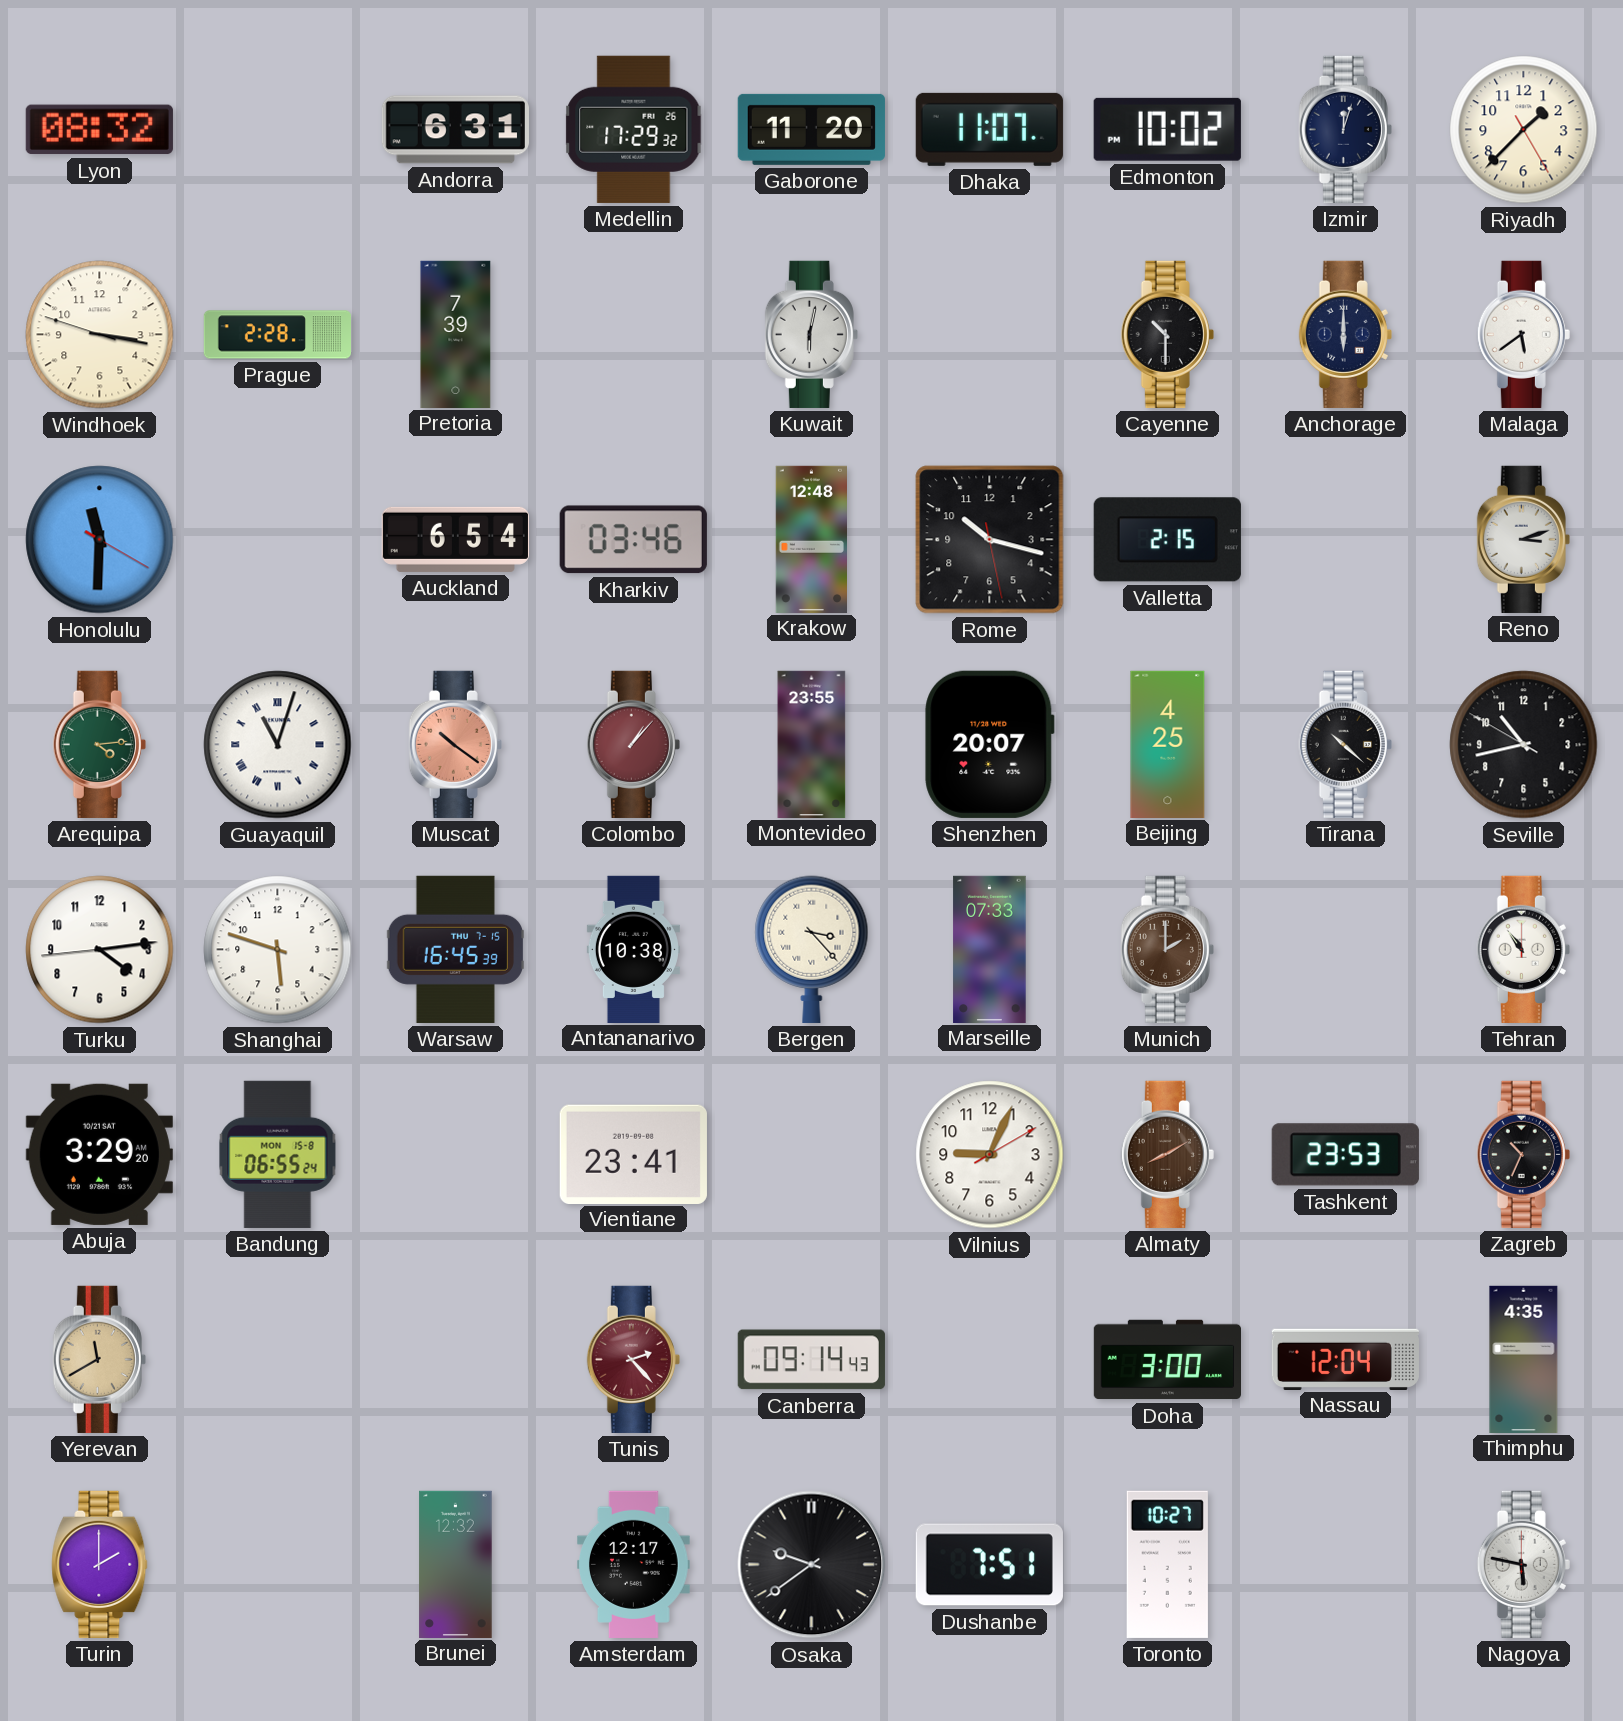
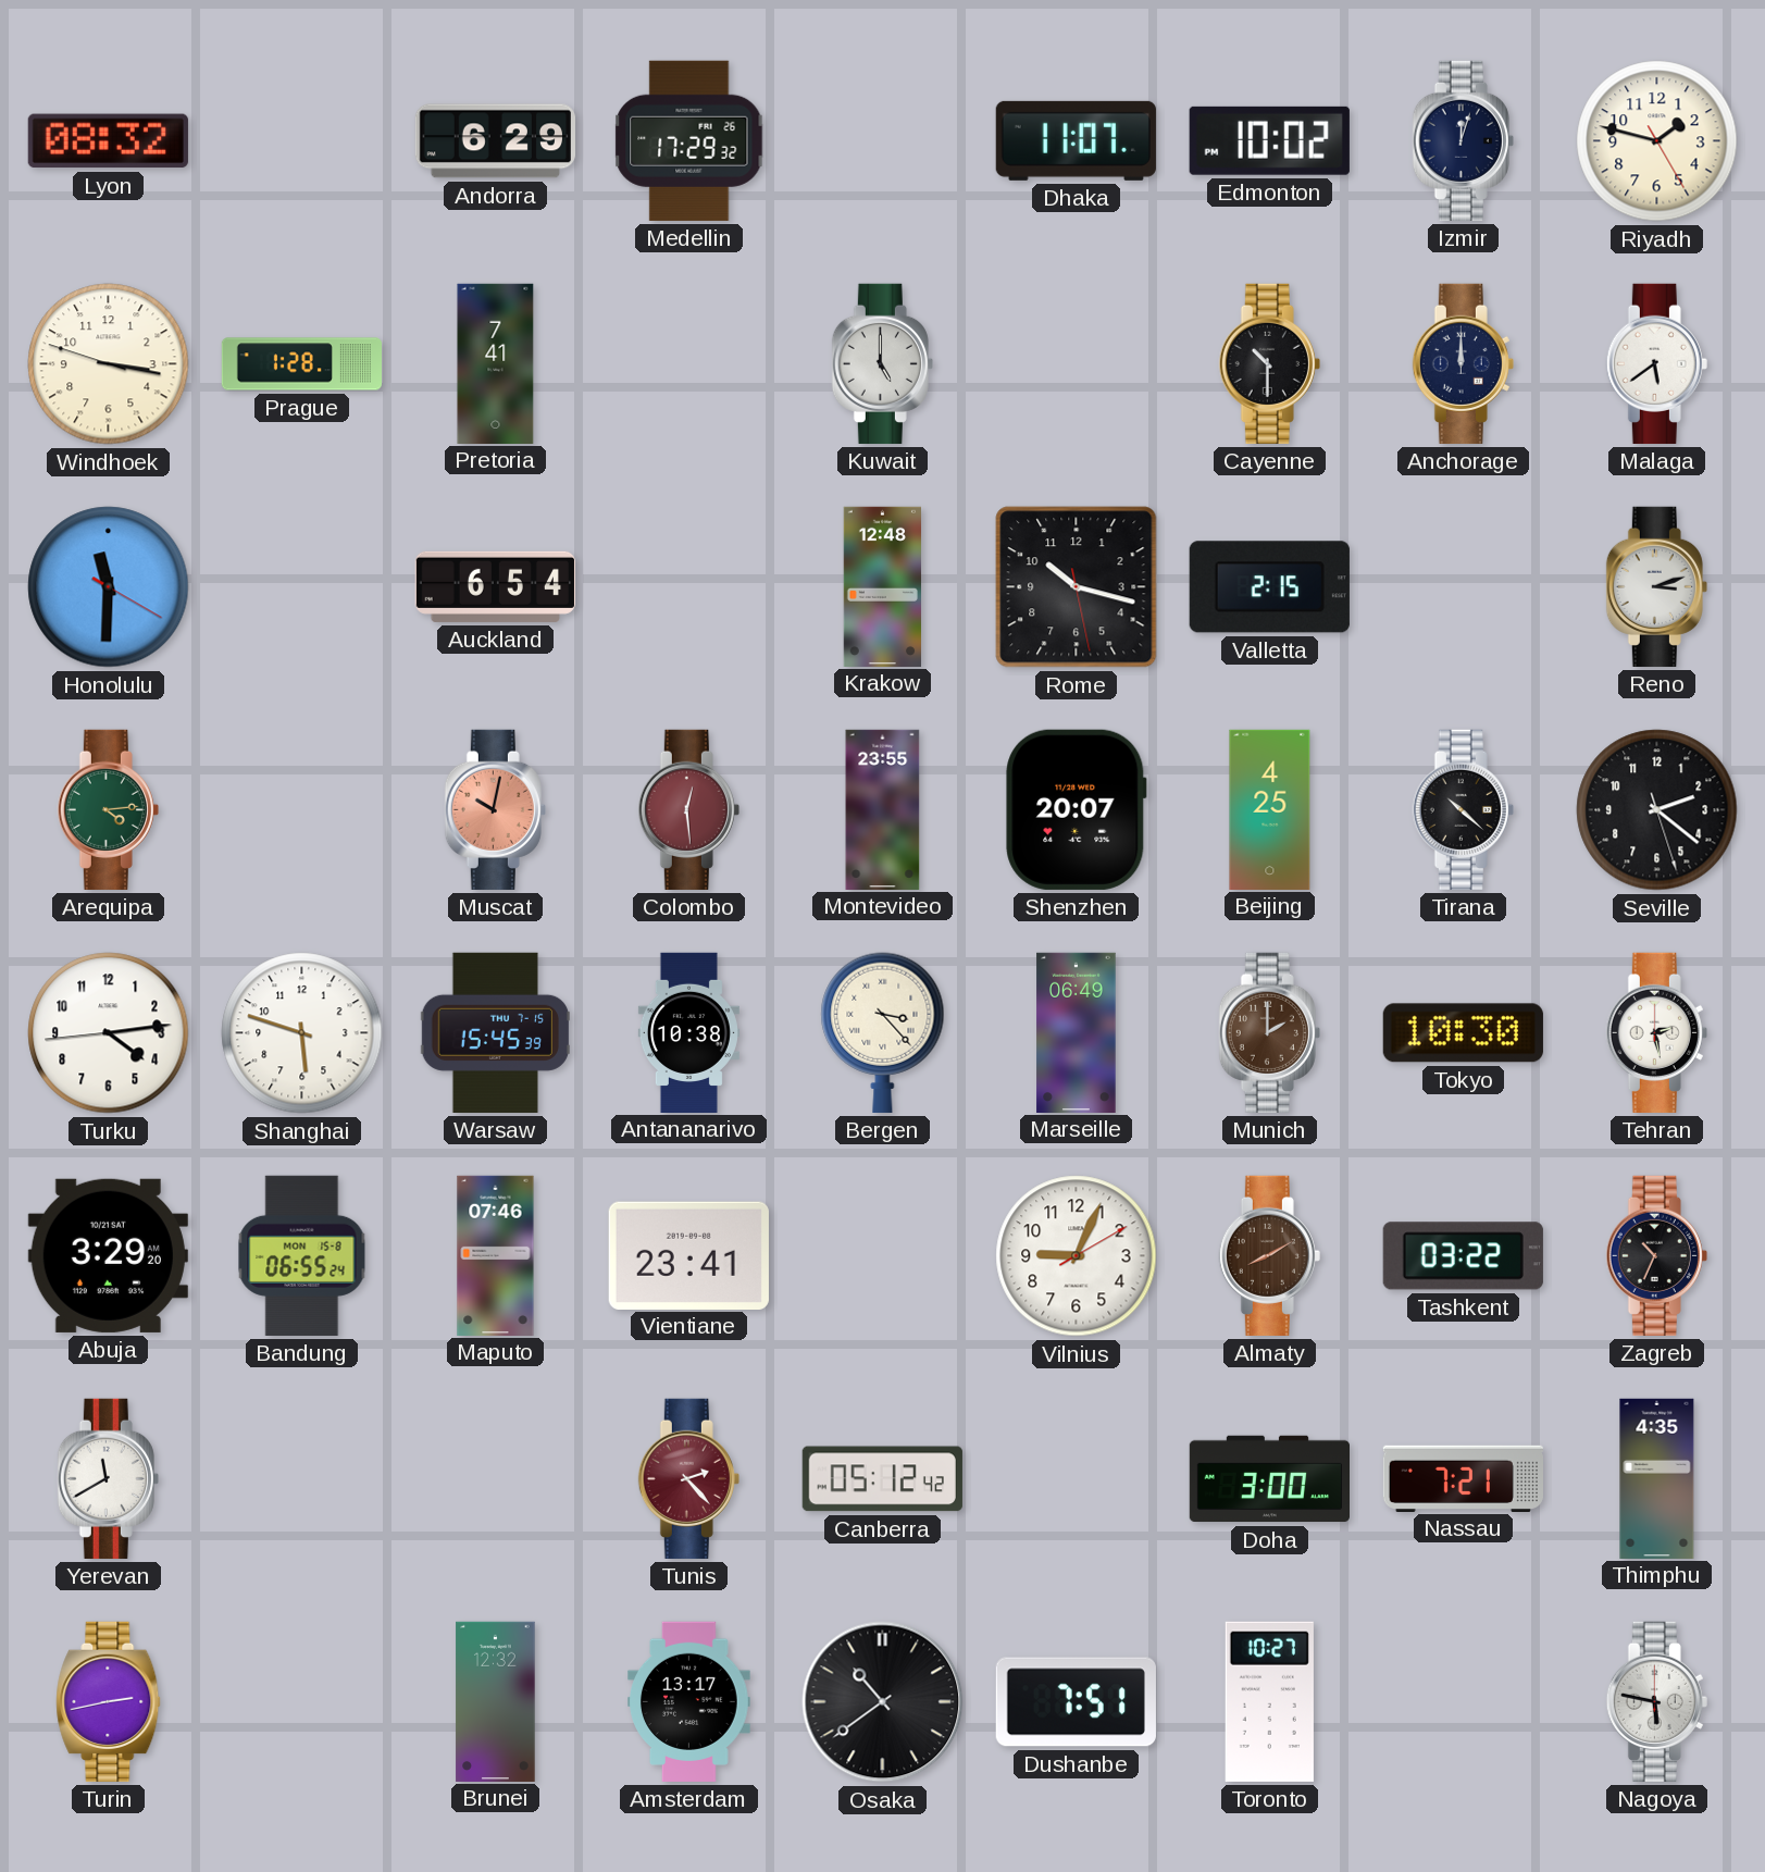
Andorra: 6:31 -> 6:29 (495, 141)
Gaborone: 11:20 -> none (811, 129)
Riyadh: 1:37 -> 1:47 (1657, 141)
Prague: 2:28 -> 1:28 (301, 364)
Pretoria: 7:39 -> 7:41 (496, 363)
Kuwait: 6:02 -> 5:00 (882, 363)
Anchorage: 6:00 -> 12:00 (1463, 363)
Kharkiv: 03:46 -> none (633, 540)
Guayaquil: 11:03 -> none (278, 745)
Muscat: 10:21 -> 10:02 (495, 809)
Colombo: 1:07 -> 12:29 (688, 809)
Seville: 10:42 -> 2:21 (1657, 810)
Warsaw: 16:45 -> 15:45 (495, 1032)
Marseille: 07:33 -> 06:49 (1077, 1032)
Tokyo: none -> 10:30 (1463, 1033)
Tehran: 10:54 -> 2:28 (1656, 1032)
Maputo: none -> 07:46 (496, 1255)
Tashkent: 23:53 -> 03:22 (1463, 1256)
Yerevan dial: champagne -> white (108, 1478)
Canberra: 09:14 -> 05:12 (882, 1479)
Nassau: 12:04 -> 7:21 (1463, 1478)
Turin: 2:00 -> 2:43 (109, 1701)
Amsterdam: 12:17 -> 13:17 (689, 1701)
Osaka: 9:39 -> 10:39 (883, 1702)
